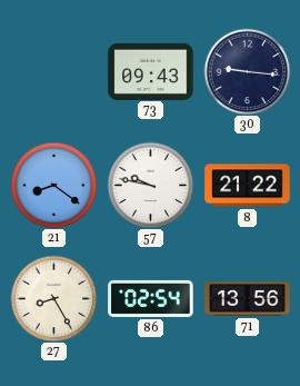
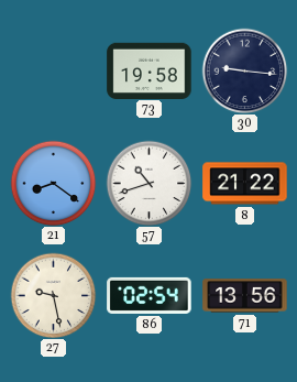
73: 09:43 -> 19:58 (150, 70)
57: 9:47 -> 10:42 (148, 183)
27: 8:25 -> 9:28 (53, 295)
